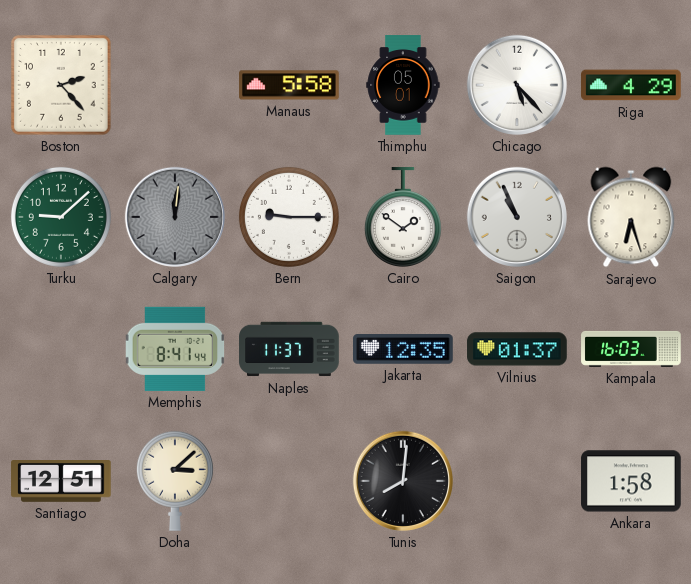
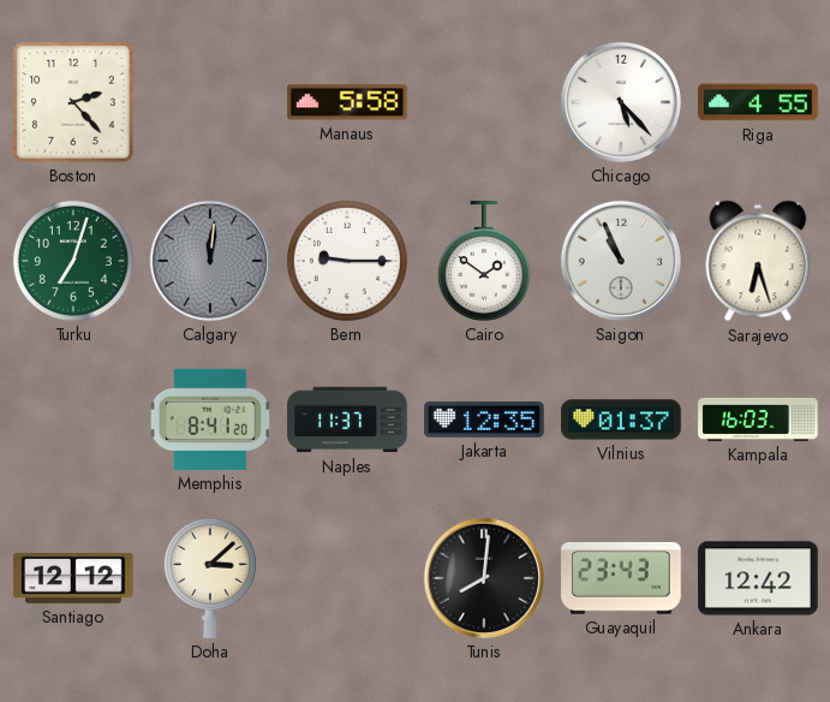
Thimphu: 05:01 -> none (403, 85)
Riga: 4:29 -> 4:55 (758, 102)
Turku: 9:08 -> 7:03 (73, 261)
Memphis: 8:41:44 -> 8:41:20 (210, 420)
Santiago: 12:51 -> 12:12 (73, 579)
Guayaquil: none -> 23:43 (622, 578)
Ankara: 1:58 -> 12:42 (758, 578)
